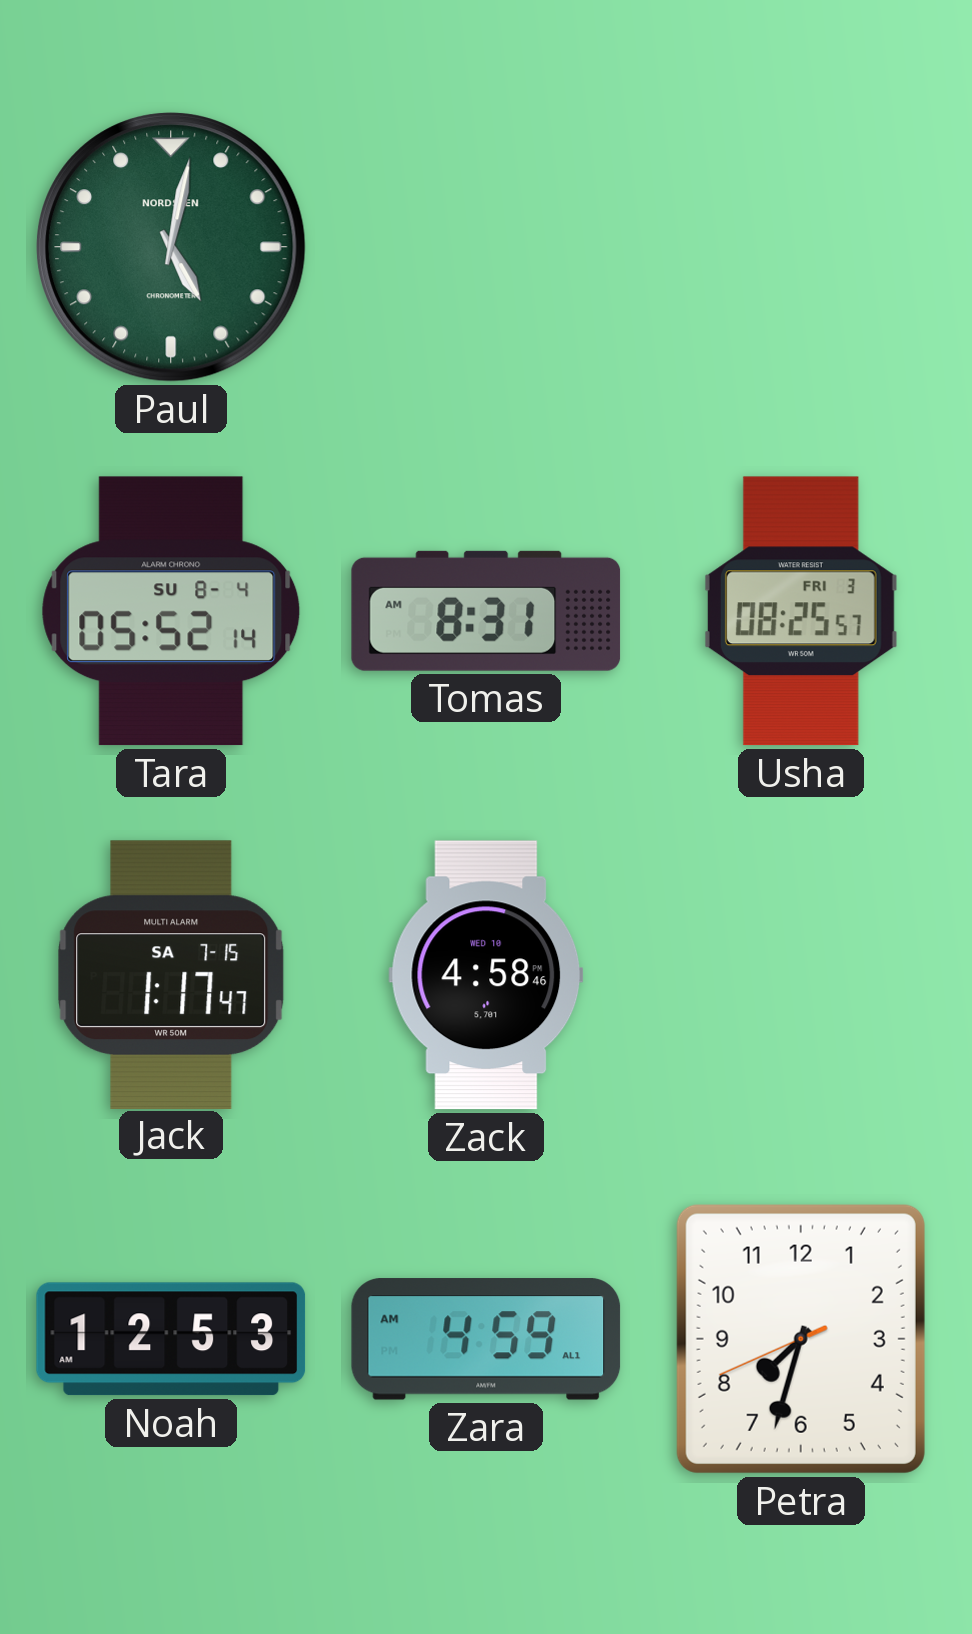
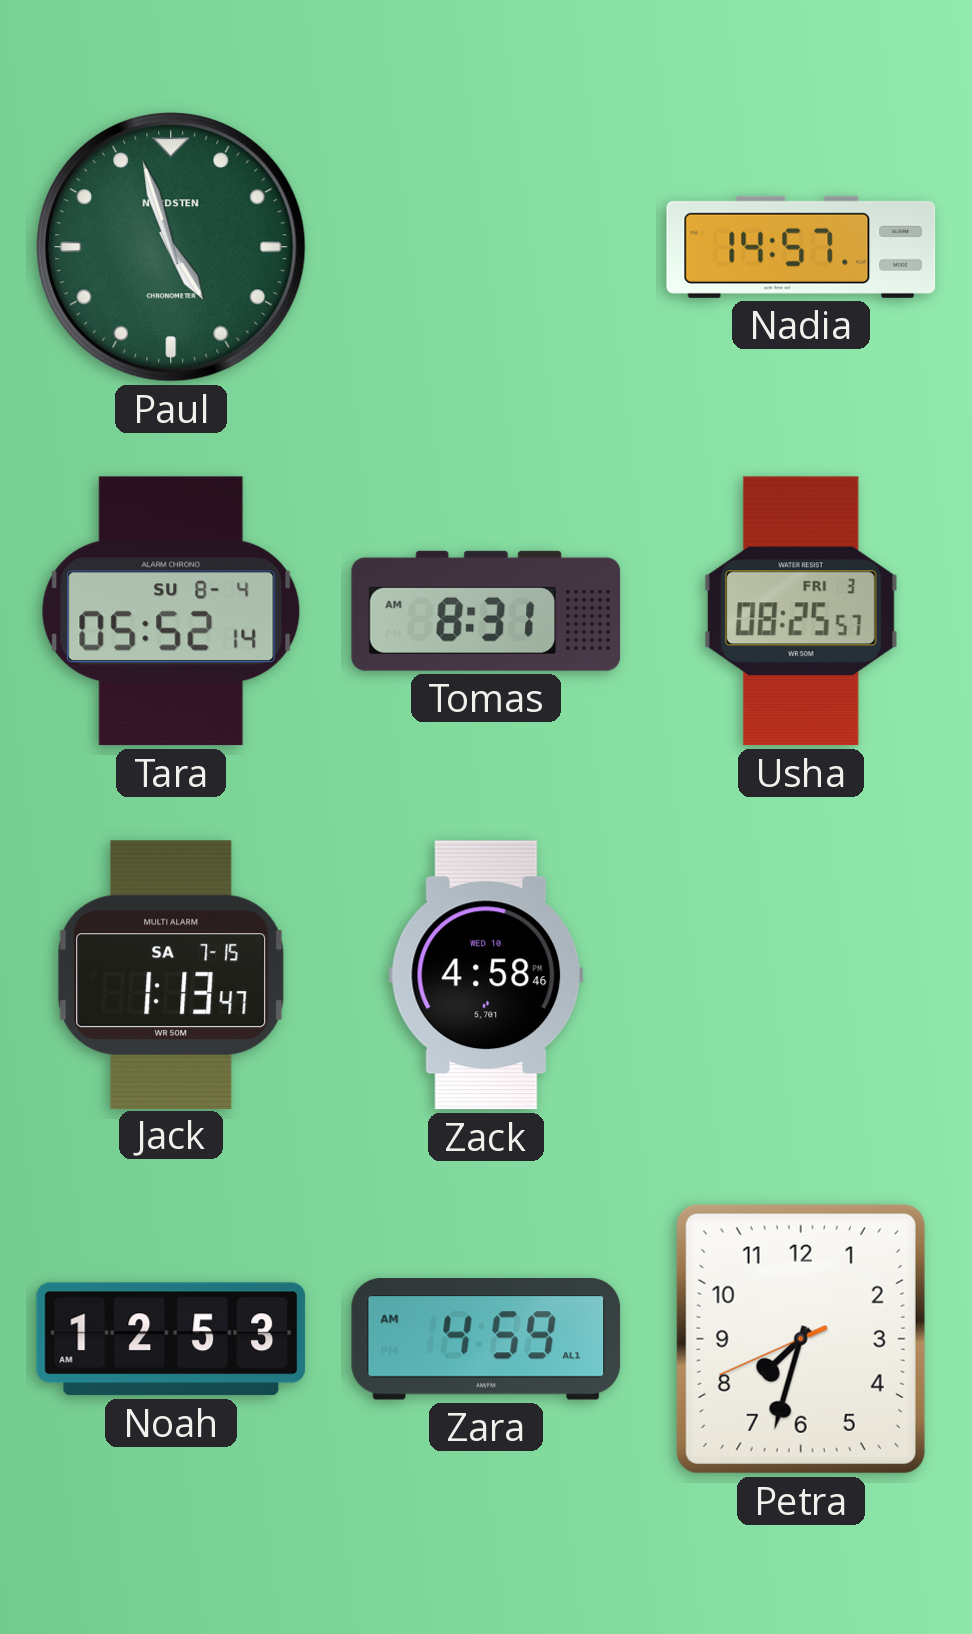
Paul: 5:02 -> 4:57 (171, 247)
Nadia: none -> 14:57 (801, 247)
Jack: 1:17 -> 1:13 (171, 974)
